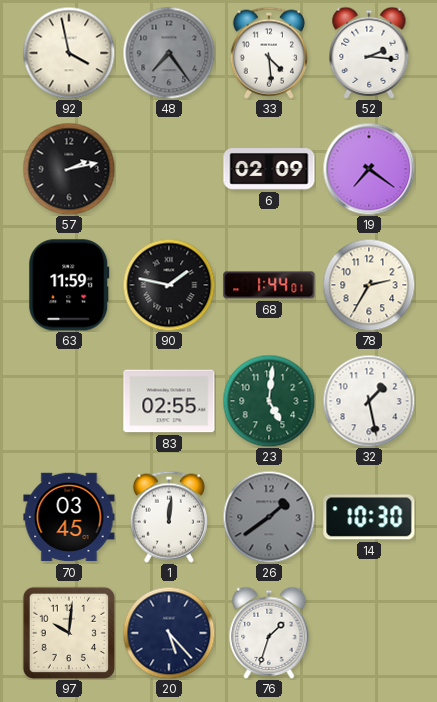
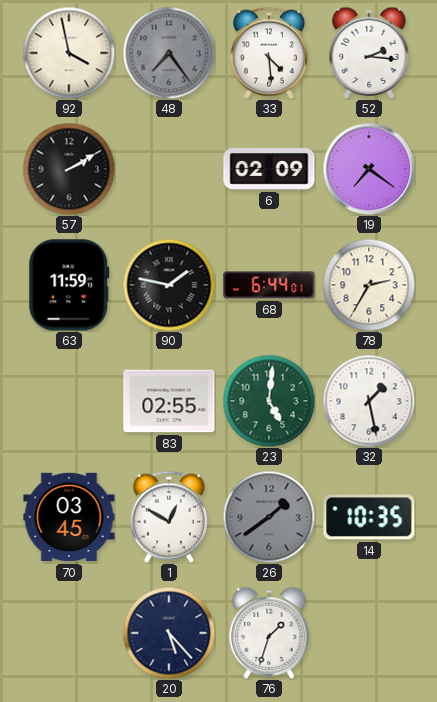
57: 2:13 -> 2:10 (69, 169)
68: 1:44 -> 6:44 (269, 285)
1: 12:01 -> 12:50 (169, 517)
14: 10:30 -> 10:35 (369, 517)
97: 10:01 -> none (68, 632)
